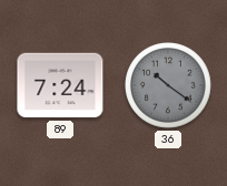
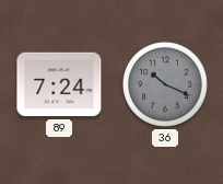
36: 10:21 -> 10:19 (166, 85)
